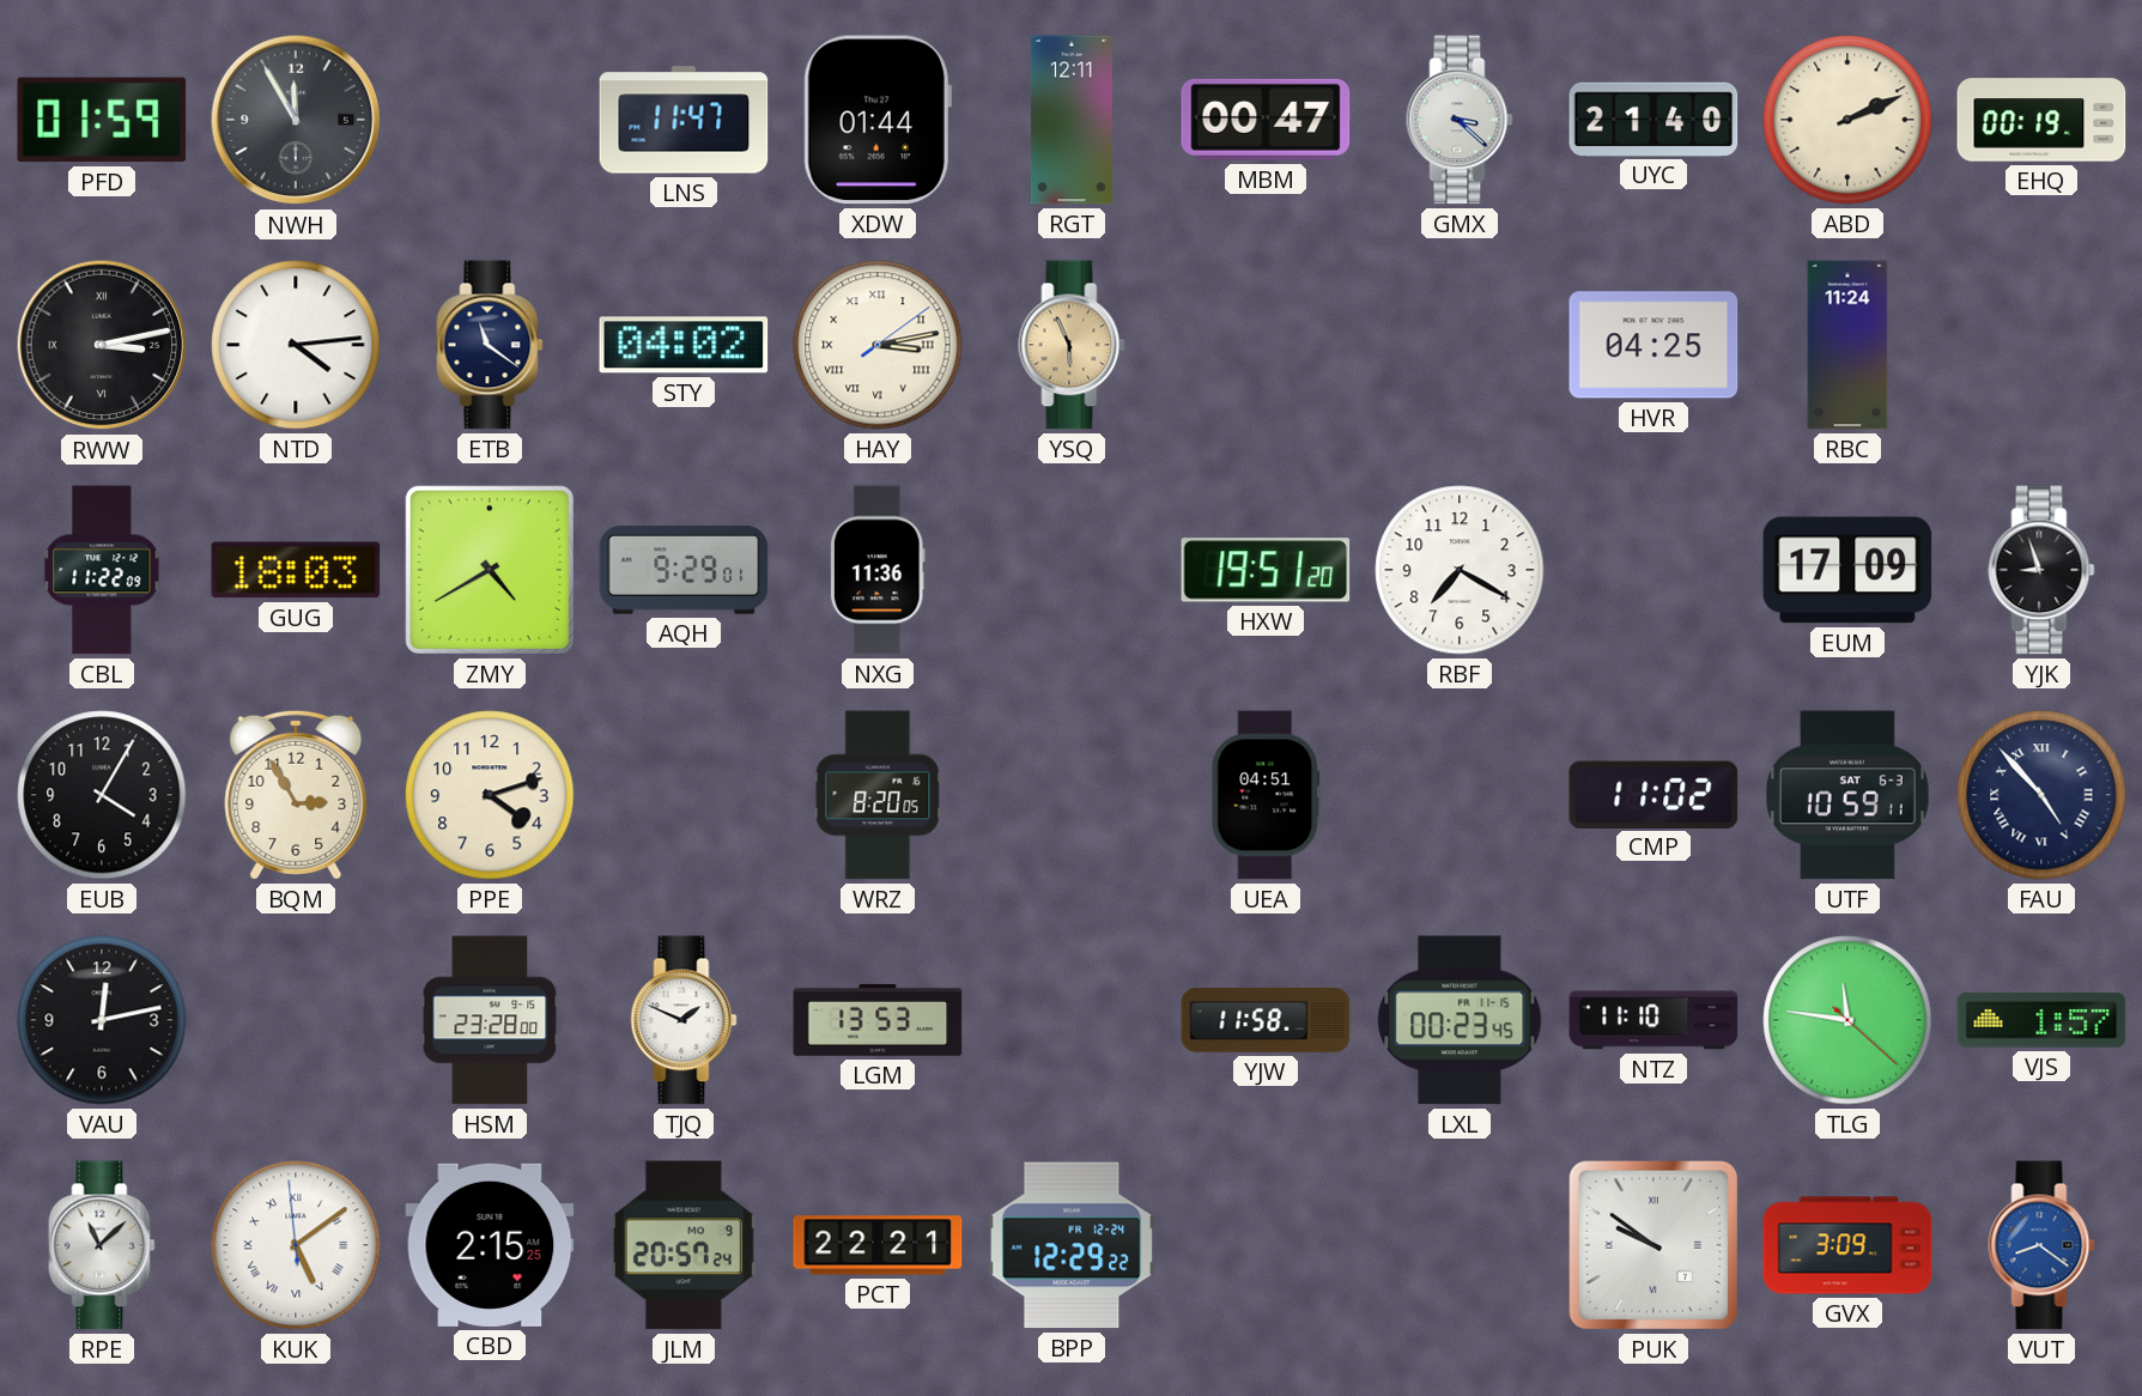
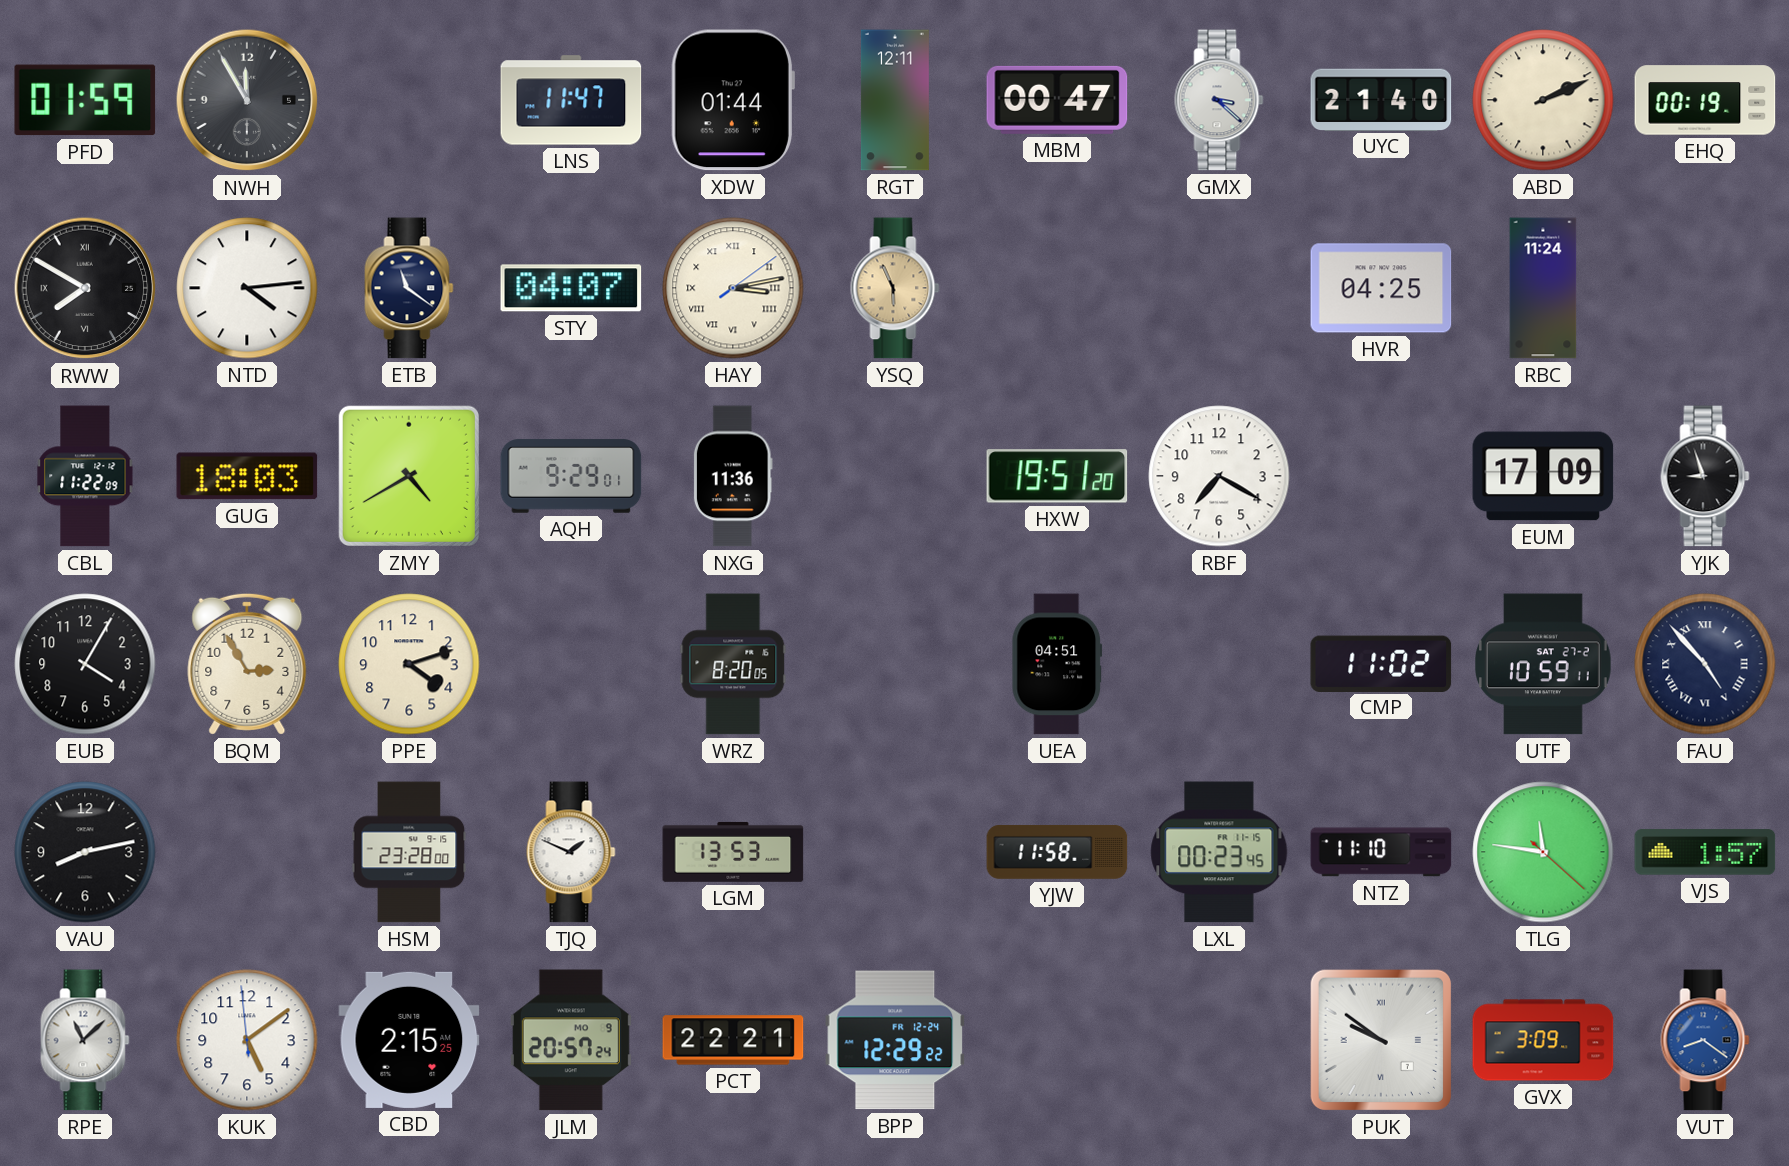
RWW: 3:13 -> 7:50 (85, 288)
STY: 04:02 -> 04:07 (571, 288)
UTF date: SAT 6-3 -> SAT 27-2 (1544, 664)
VAU: 12:13 -> 8:13 (85, 852)
KUK numerals: Roman -> Arabic (247, 1040)
